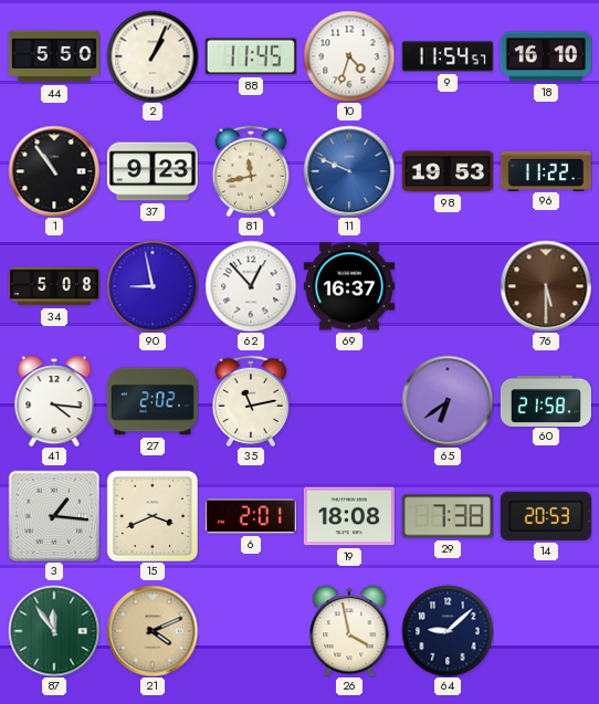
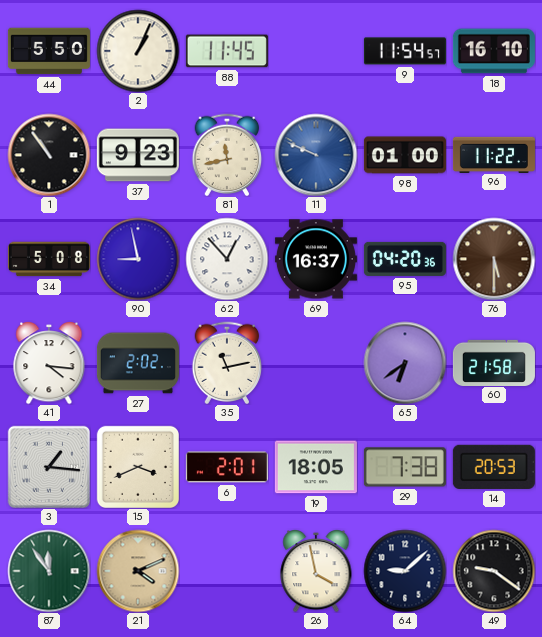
10: 4:33 -> none (349, 56)
98: 19:53 -> 01:00 (405, 155)
95: none -> 04:20 (405, 259)
19: 18:08 -> 18:05 (316, 467)
49: none -> 9:21 (494, 571)
